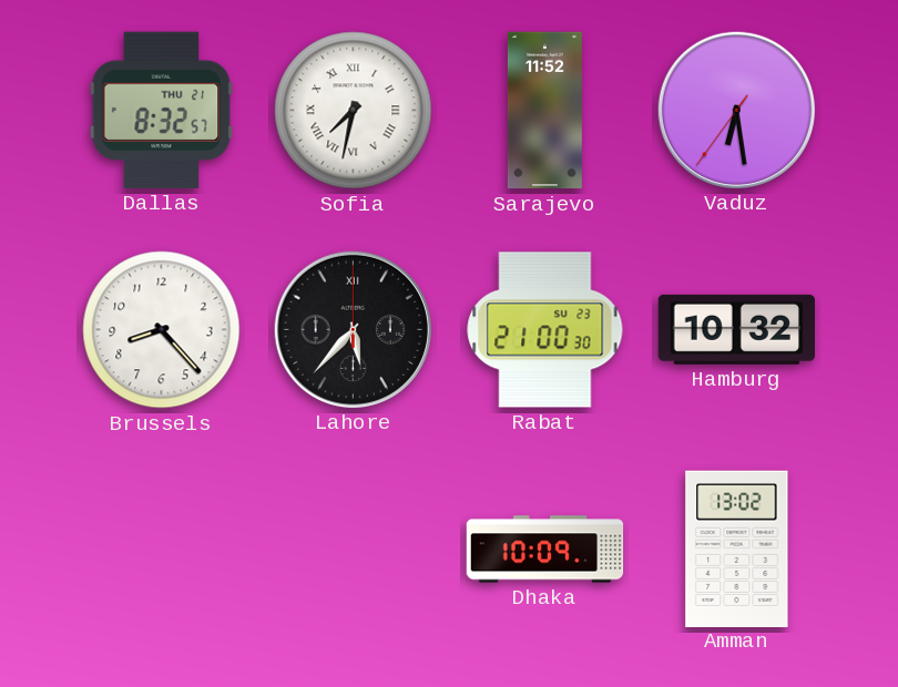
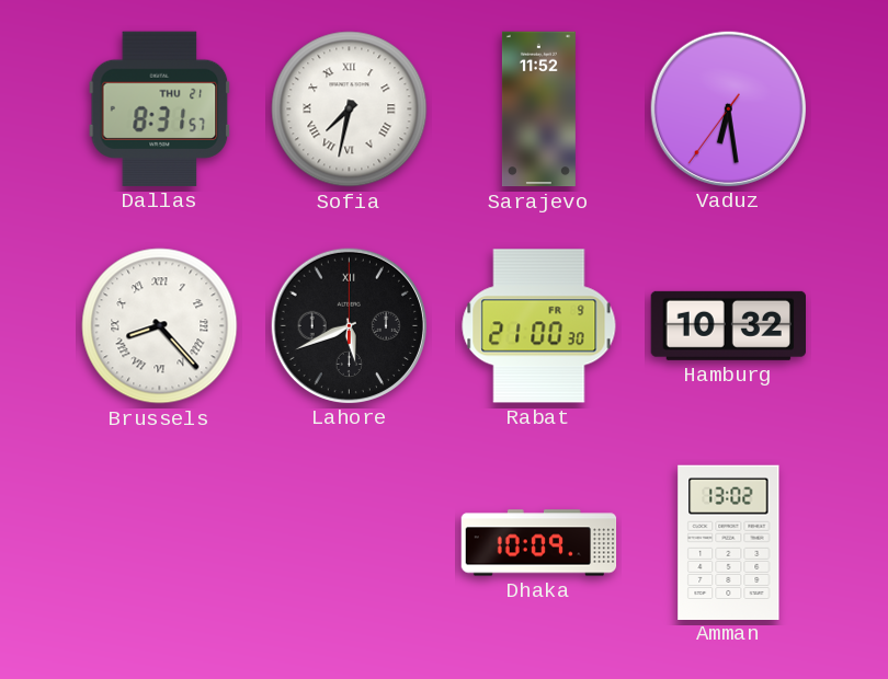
Dallas: 8:32 -> 8:31 (160, 108)
Brussels numerals: Arabic -> Roman (160, 326)
Lahore: 5:37 -> 5:41 (349, 325)
Rabat date: SU 23 -> FR 9 (539, 326)
